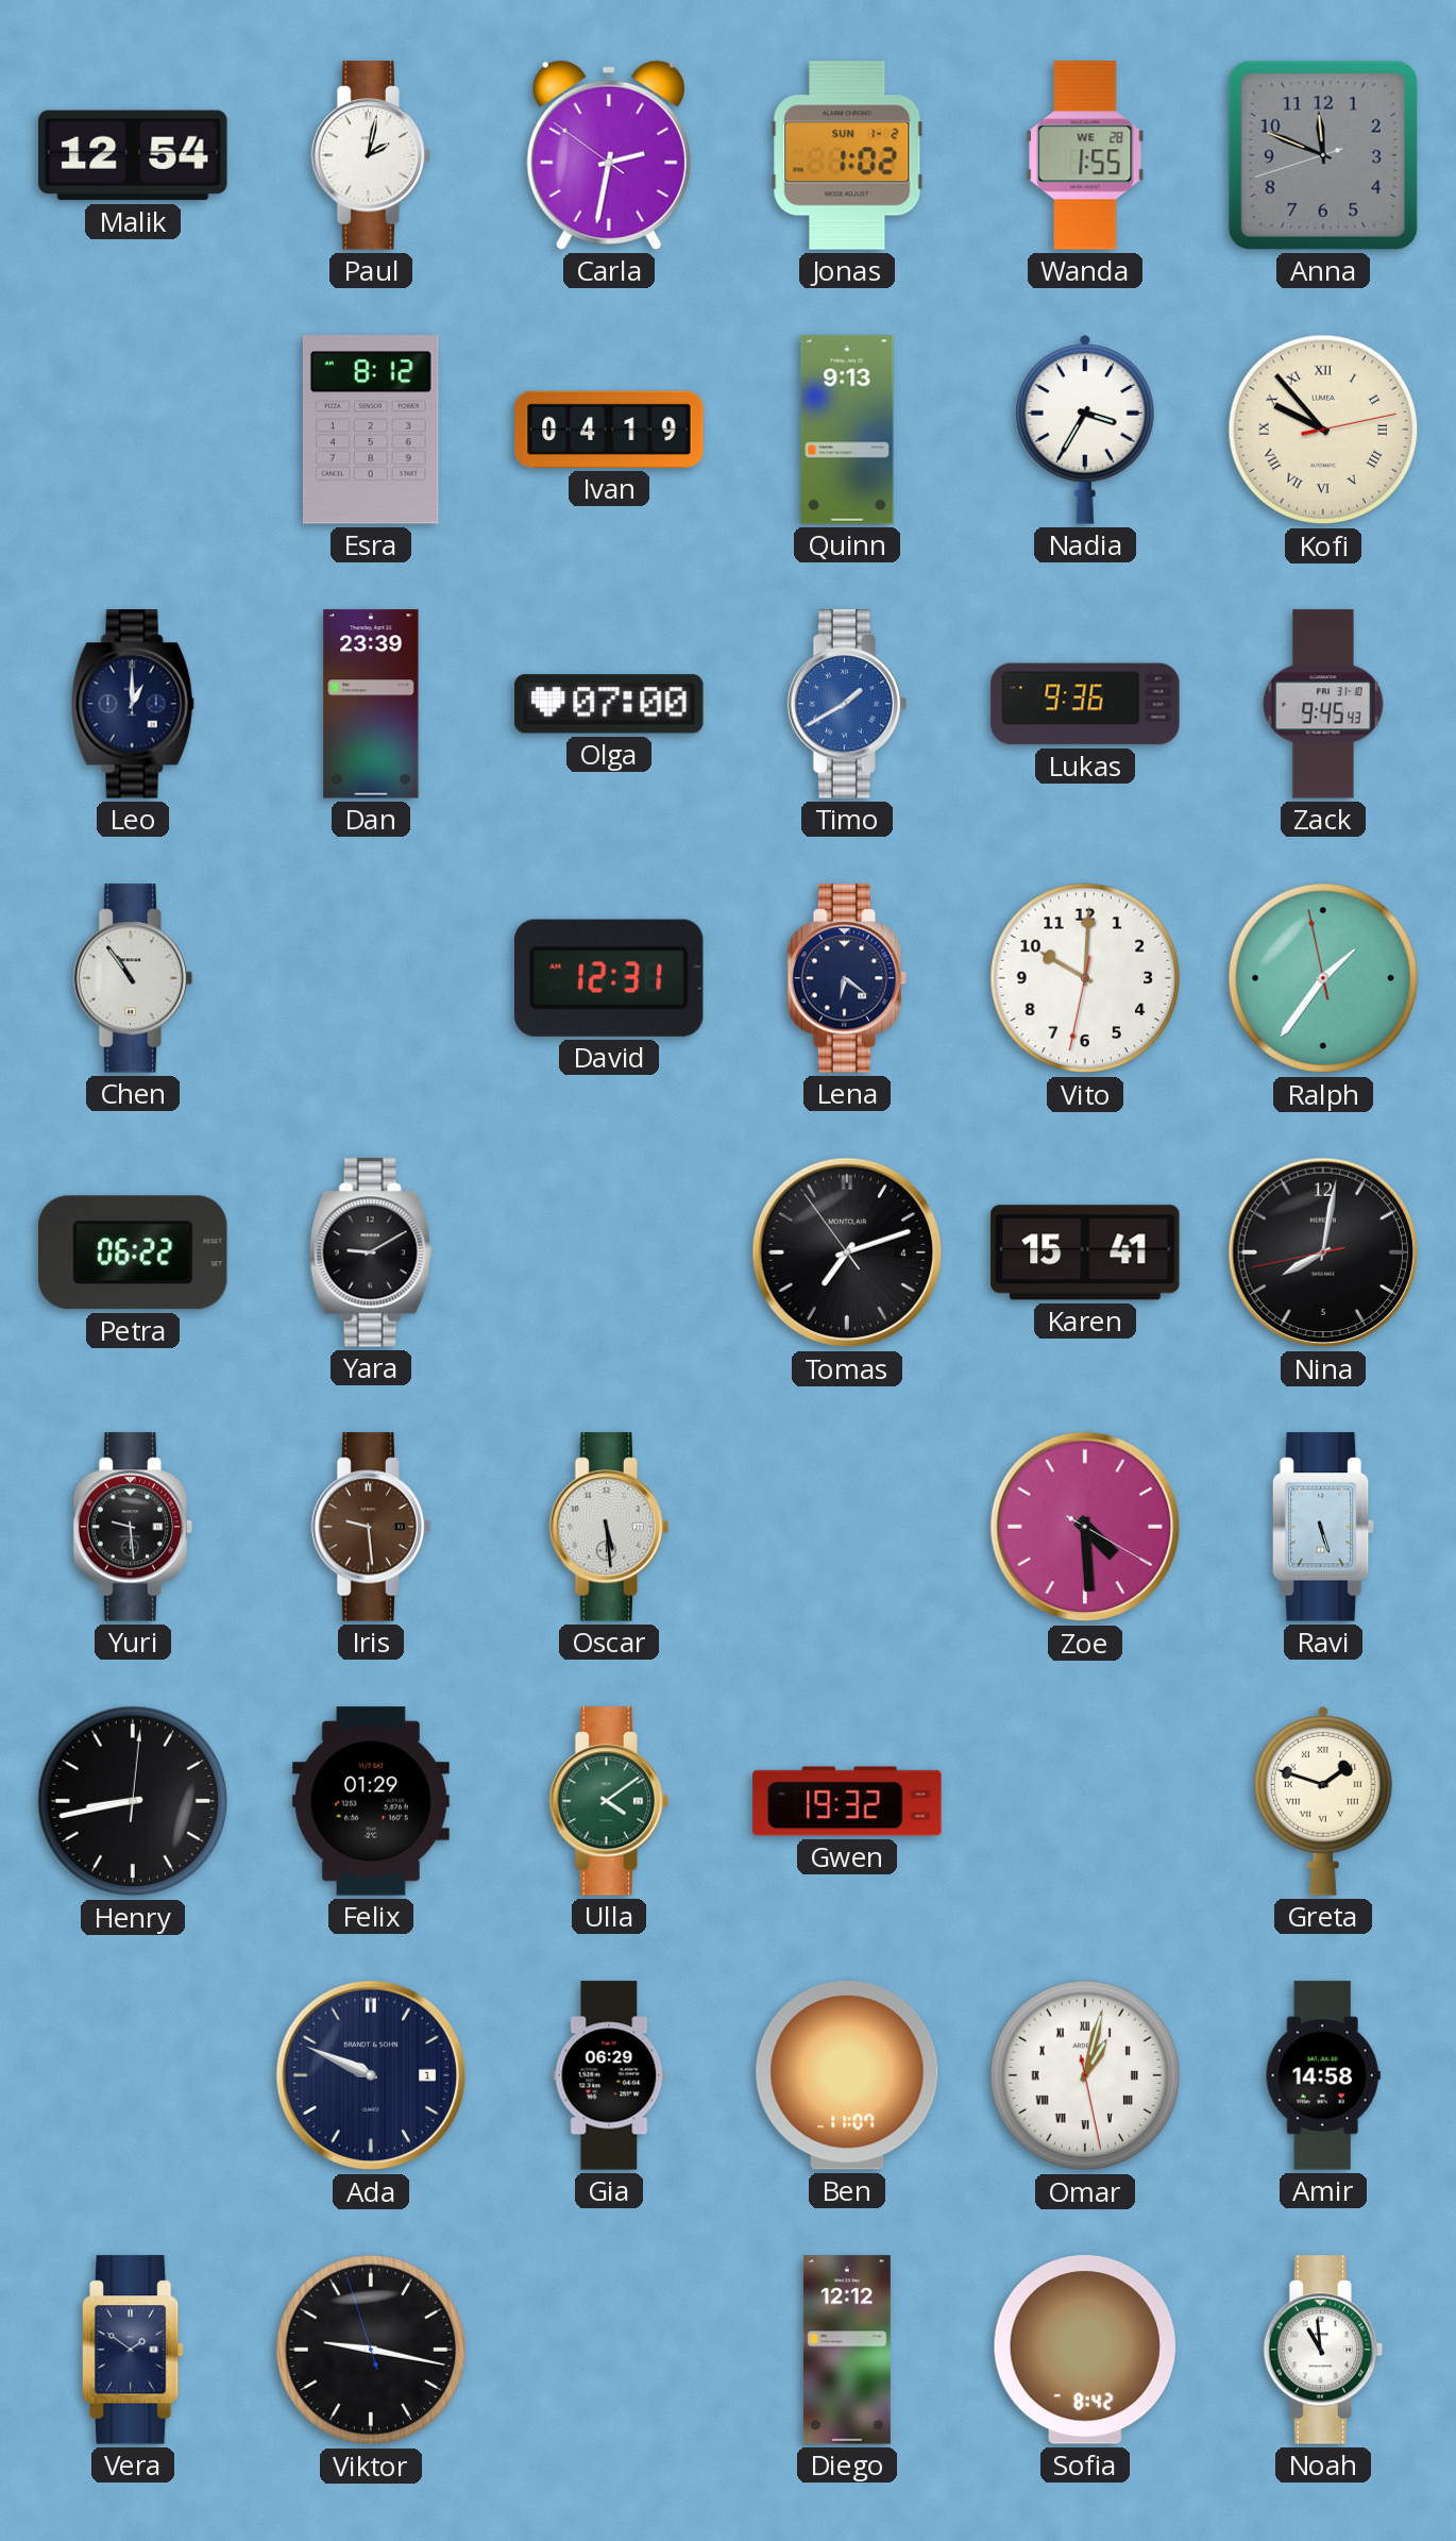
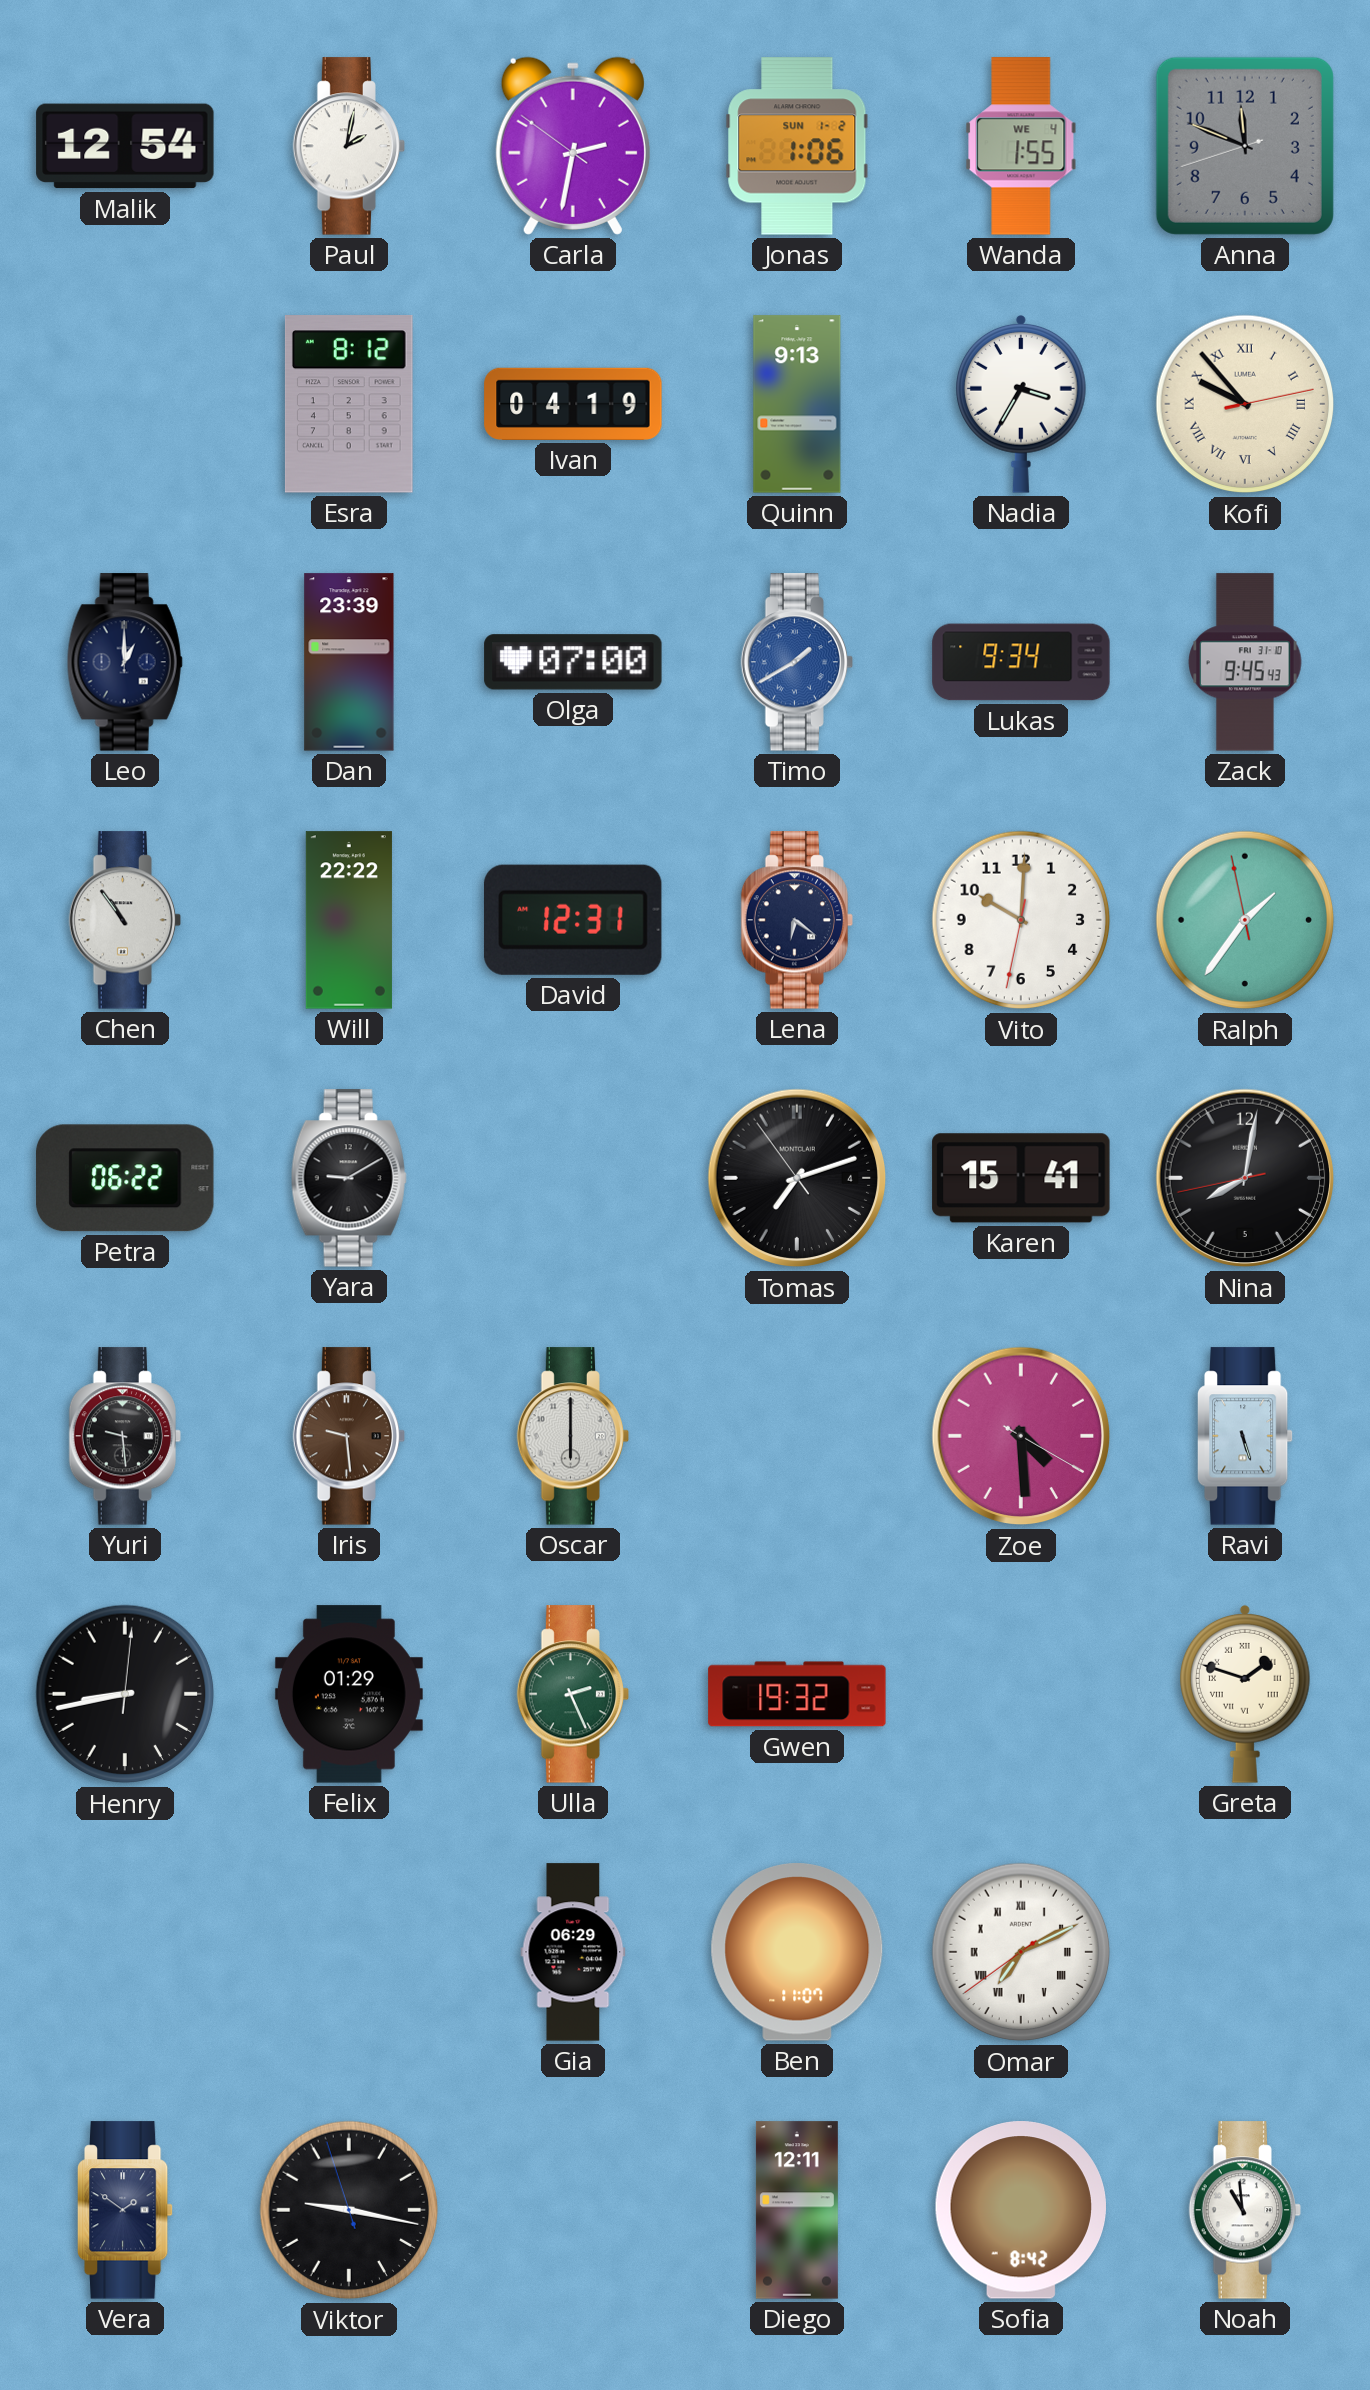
Jonas: 1:02 -> 1:06 (797, 146)
Wanda date: WE 28 -> WE 4 (1021, 146)
Lukas: 9:36 -> 9:34 (1021, 662)
Will: none -> 22:22 (349, 920)
Oscar: 5:29 -> 6:00 (573, 1436)
Ulla: 4:09 -> 2:26 (573, 1694)
Ada: 9:49 -> none (371, 2075)
Omar: 1:02 -> 7:10 (1021, 1952)
Amir: 14:58 -> none (1323, 2075)
Diego: 12:12 -> 12:11 (797, 2210)
